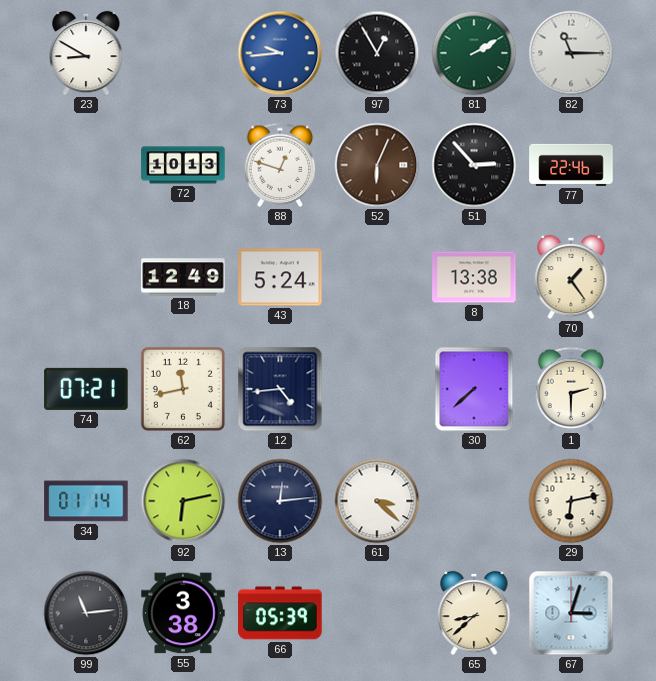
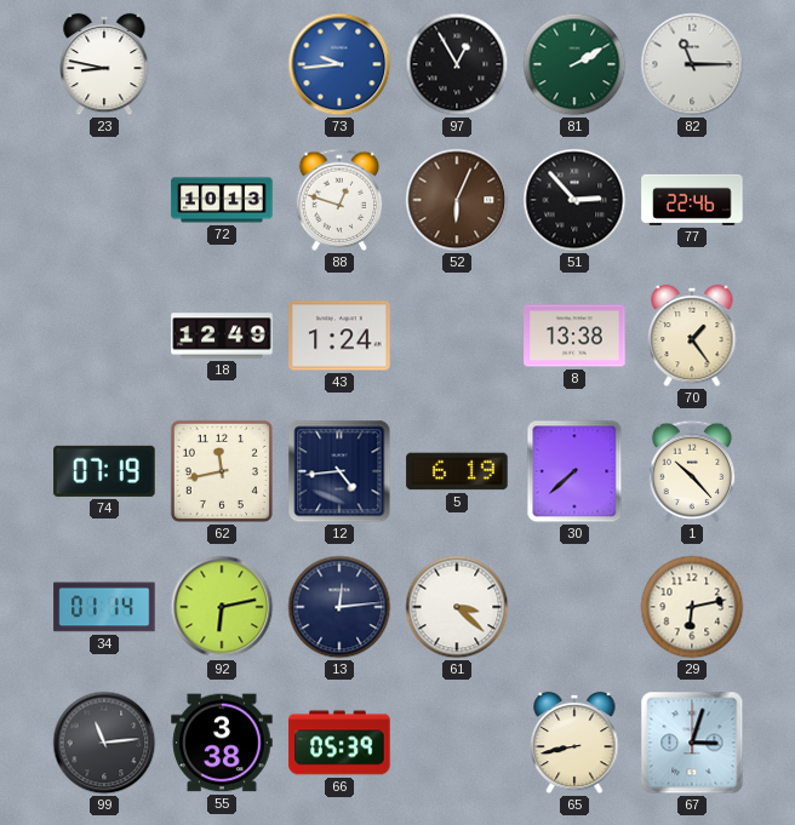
23: 8:50 -> 8:47 (104, 64)
43: 5:24 -> 1:24 (339, 336)
74: 07:21 -> 07:19 (104, 471)
5: none -> 6:19 (457, 471)
1: 2:30 -> 10:23 (692, 471)
65: 8:38 -> 8:43 (574, 743)
